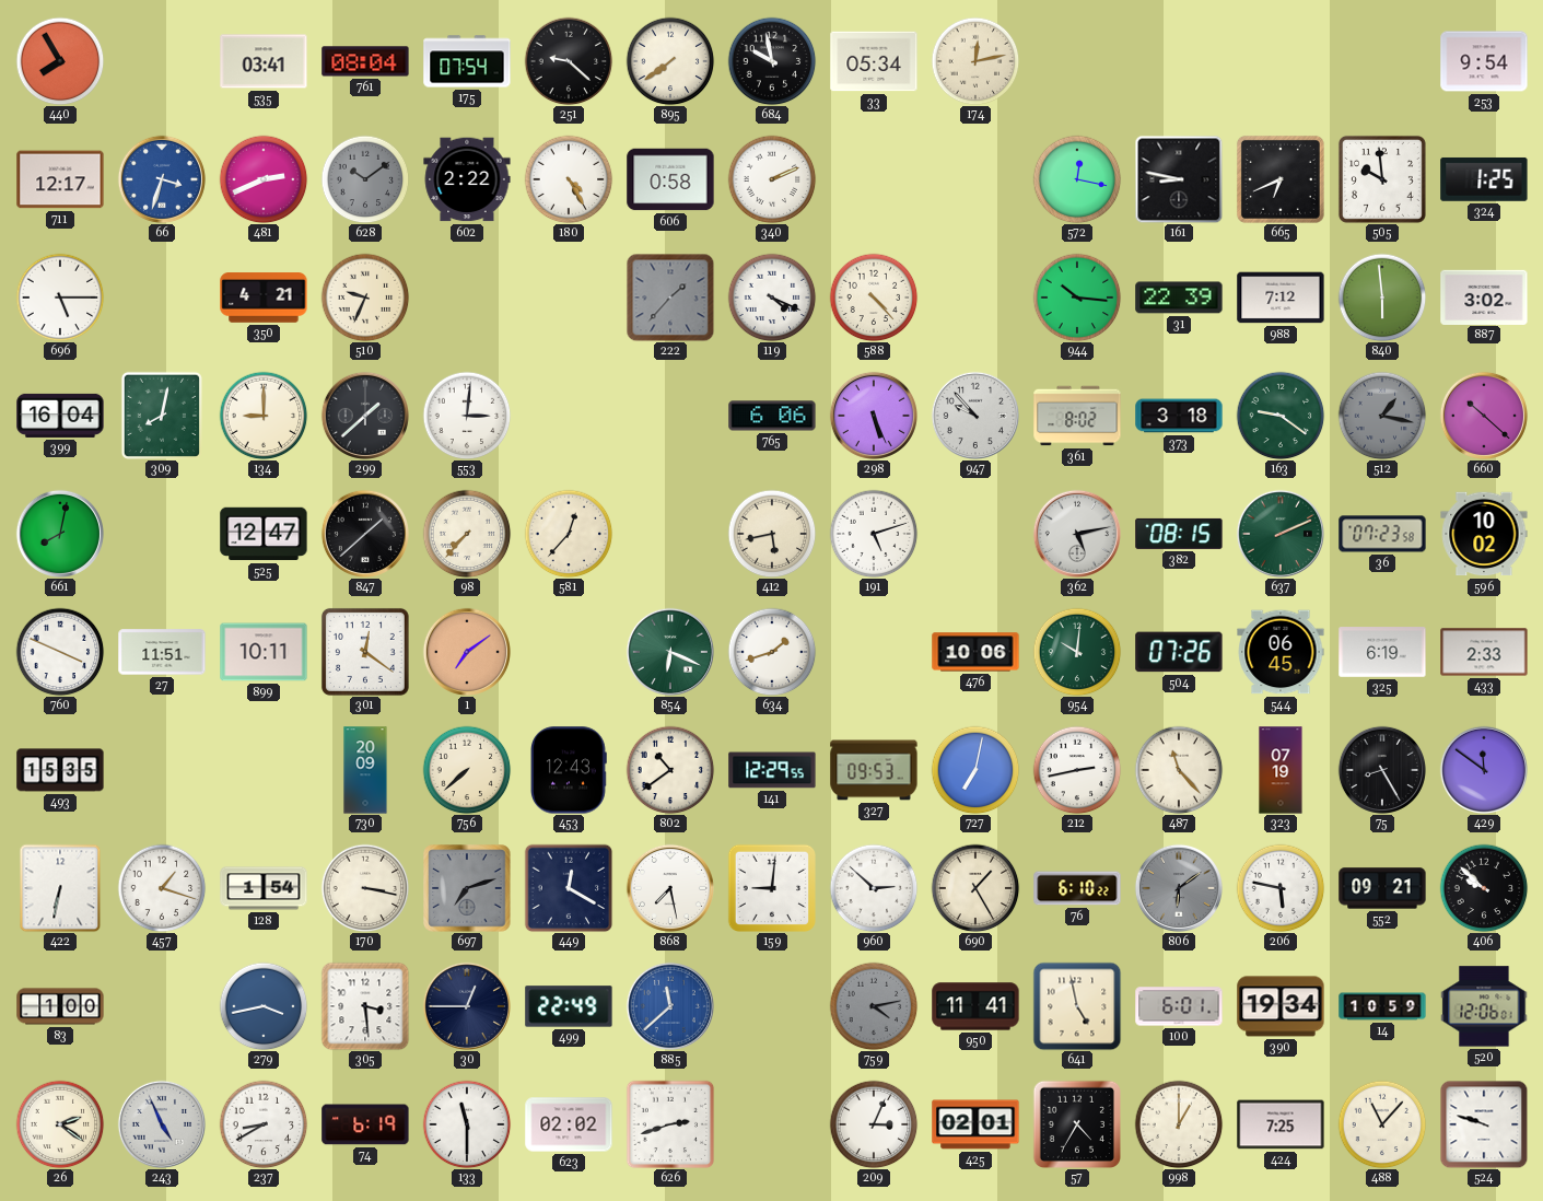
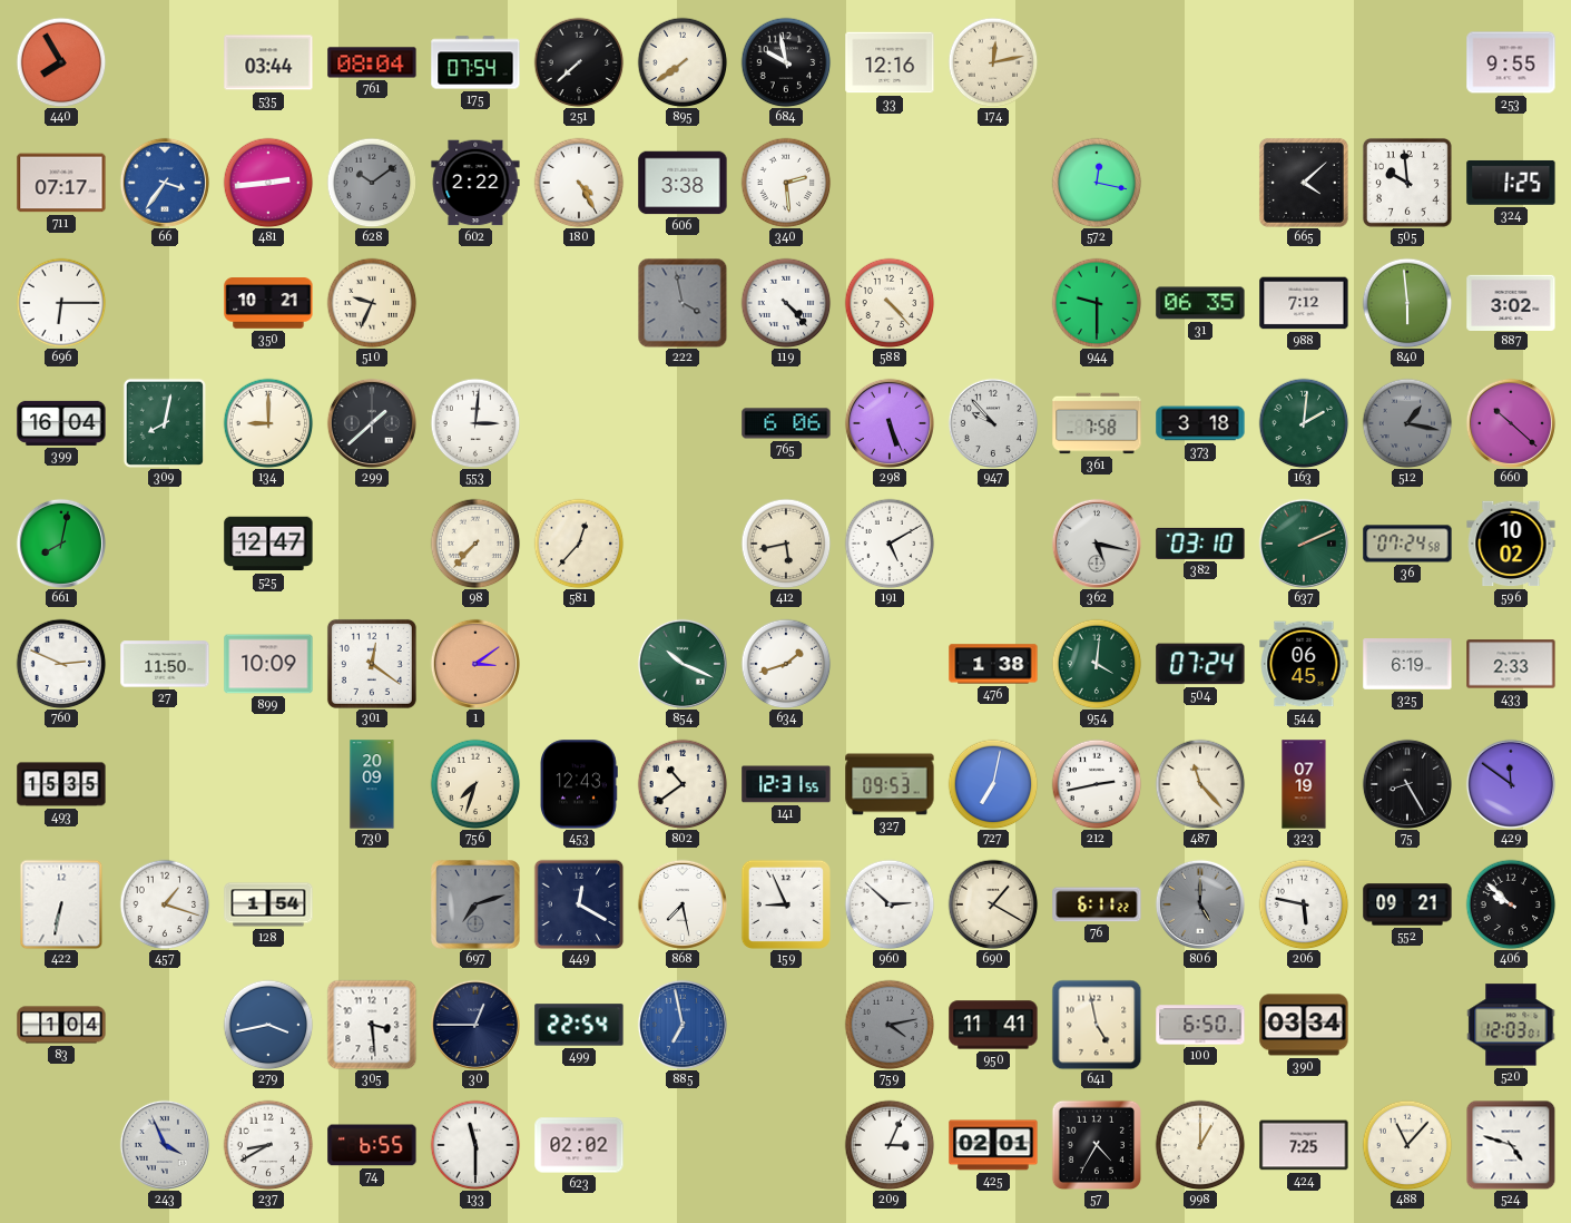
535: 03:41 -> 03:44 (268, 62)
251: 9:22 -> 7:38 (579, 62)
33: 05:34 -> 12:16 (890, 62)
253: 9:54 -> 9:55 (1511, 62)
711: 12:17 -> 07:17 (61, 183)
66: 3:33 -> 3:36 (165, 183)
481: 2:41 -> 2:44 (268, 183)
606: 0:58 -> 3:38 (683, 183)
340: 2:11 -> 2:29 (786, 183)
161: 8:47 -> none (1179, 179)
665: 6:41 -> 4:08 (1304, 183)
696: 5:15 -> 6:15 (61, 303)
350: 4:21 -> 10:21 (268, 303)
222: 1:37 -> 3:58 (683, 303)
119: 4:19 -> 4:23 (786, 303)
944: 10:16 -> 9:30 (1097, 303)
31: 22:39 -> 06:35 (1200, 303)
361: 8:02 -> 7:58 (1097, 423)
163: 9:21 -> 2:01 (1304, 423)
847: 1:38 -> none (365, 534)
191: 5:12 -> 5:10 (890, 544)
362: 5:13 -> 5:17 (1097, 544)
382: 08:15 -> 03:10 (1200, 544)
36: 07:23 -> 07:24 (1407, 544)
760: 3:49 -> 2:49 (61, 664)
27: 11:51 -> 11:50 (165, 664)
899: 10:11 -> 10:09 (268, 664)
1: 7:09 -> 3:09 (475, 664)
854: 6:19 -> 10:19 (683, 664)
476: 10:06 -> 1:38 (993, 664)
954: 10:01 -> 4:01 (1097, 664)
504: 07:26 -> 07:24 (1200, 664)
756: 7:38 -> 7:33 (475, 784)
141: 12:29 -> 12:31 (786, 784)
170: 3:17 -> none (365, 888)
159: 9:01 -> 8:56 (785, 903)
690: 1:25 -> 1:20 (993, 904)
76: 6:10 -> 6:11 (1097, 904)
806: 6:09 -> 5:00 (1200, 904)
83: 1:00 -> 1:04 (61, 1025)
499: 22:49 -> 22:54 (579, 1025)
885: 11:38 -> 6:58 (683, 1025)
100: 6:01 -> 6:50 (1200, 1025)
390: 19:34 -> 03:34 (1304, 1025)
14: 10:59 -> none (1382, 1006)
520: 12:06 -> 12:03 (1511, 1025)
26: 2:21 -> none (60, 1124)
243: 4:56 -> 3:56 (165, 1145)
74: 6:19 -> 6:55 (372, 1145)
626: 2:42 -> none (670, 1124)
524: 9:48 -> 4:48 (1511, 1145)
